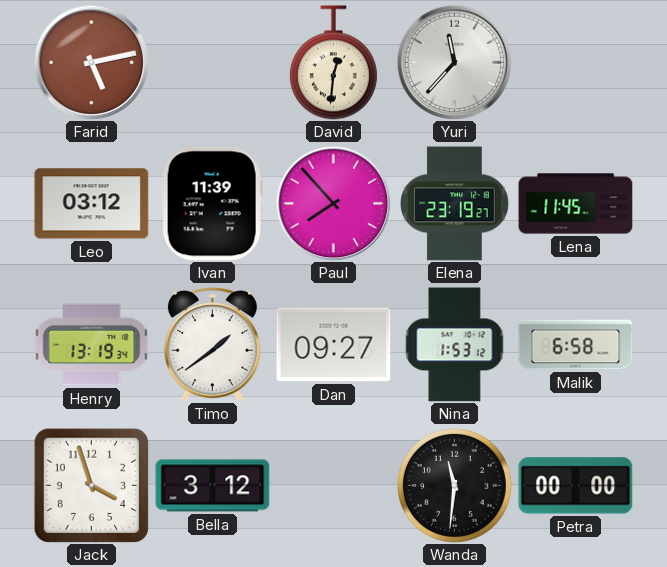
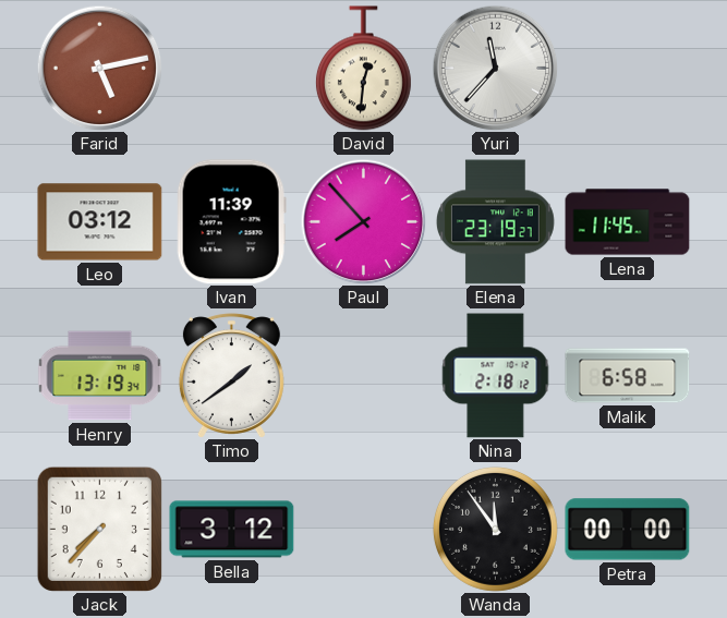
Dan: 09:27 -> none (334, 345)
Nina: 1:53 -> 2:18 (496, 376)
Jack: 3:57 -> 7:37 (99, 529)
Wanda: 11:31 -> 11:54 (495, 529)
